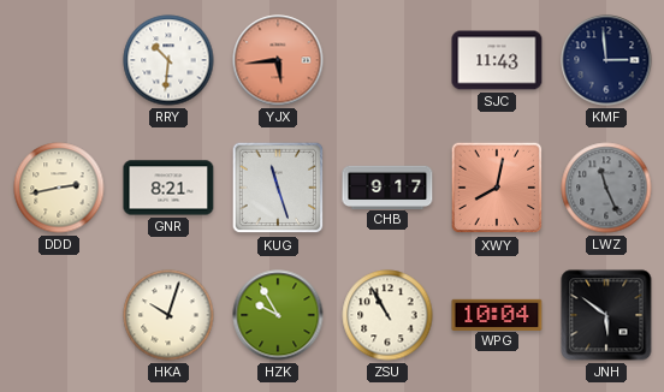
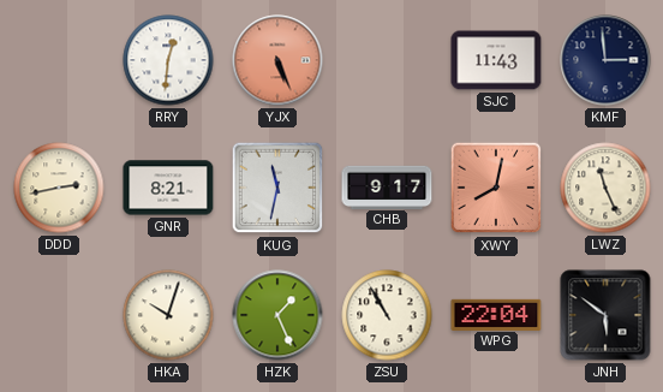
RRY: 10:31 -> 12:31 (168, 60)
YJX: 5:44 -> 5:26 (277, 60)
KUG: 11:27 -> 11:32 (277, 188)
LWZ dial: grey -> cream (605, 188)
HZK: 9:55 -> 1:26 (277, 315)
WPG: 10:04 -> 22:04 (496, 314)
